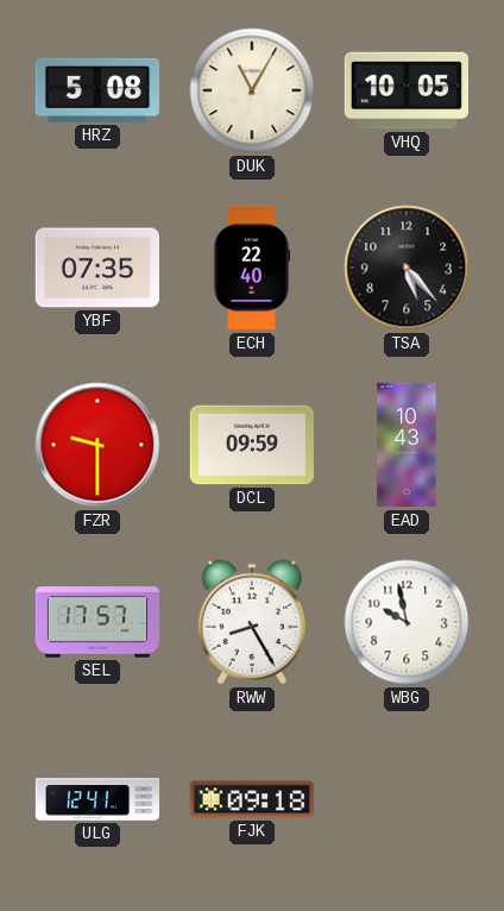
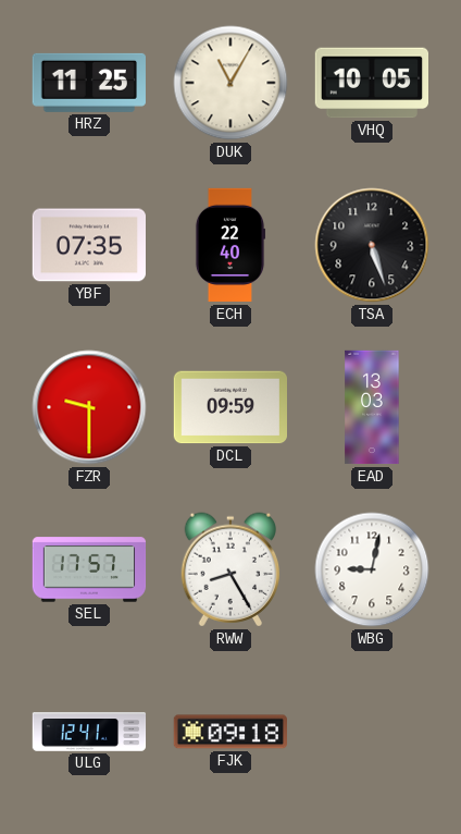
HRZ: 5:08 -> 11:25 (89, 83)
TSA: 5:23 -> 5:27 (372, 245)
EAD: 10:43 -> 13:03 (372, 407)
WBG: 9:58 -> 9:02 (372, 569)
